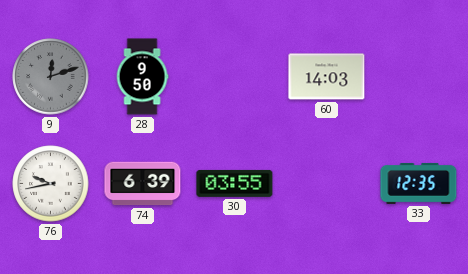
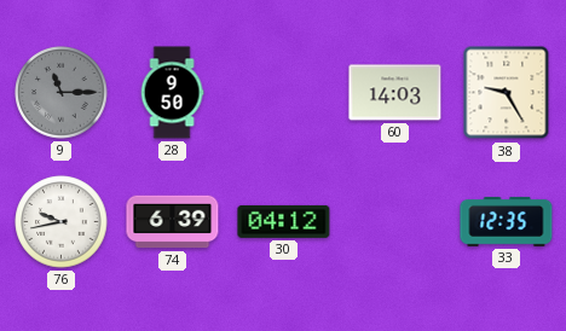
9: 12:12 -> 11:15 (62, 93)
38: none -> 9:25 (507, 93)
30: 03:55 -> 04:12 (284, 221)
